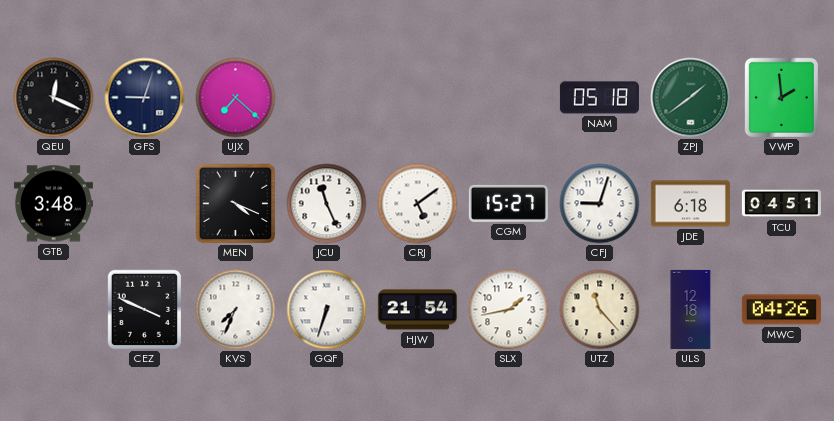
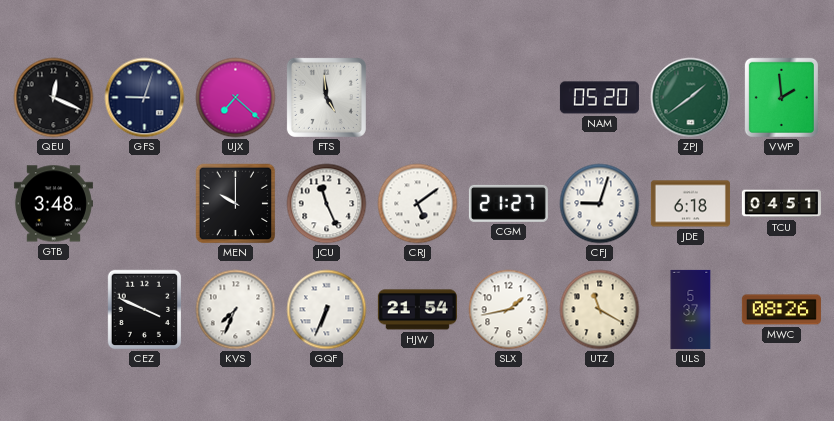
FTS: none -> 4:59 (326, 97)
NAM: 05:18 -> 05:20 (599, 98)
MEN: 4:19 -> 10:00 (236, 204)
CGM: 15:27 -> 21:27 (508, 203)
GQF: 6:33 -> 6:34 (327, 310)
UTZ: 11:23 -> 11:20 (600, 310)
ULS: 12:18 -> 5:37 (691, 309)
MWC: 04:26 -> 08:26 (781, 310)
